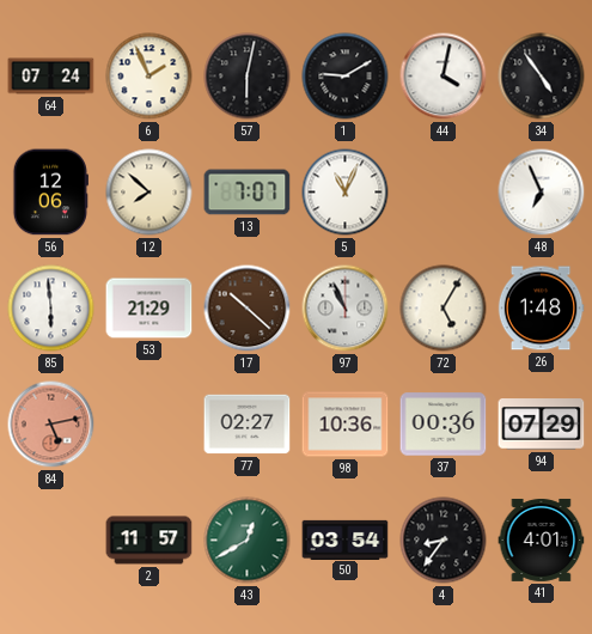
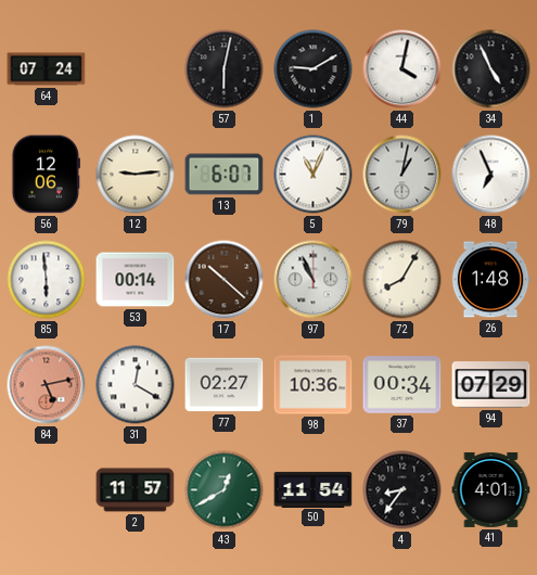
6: 1:56 -> none (149, 77)
34: 4:54 -> 4:56 (491, 69)
12: 7:52 -> 9:14 (136, 175)
13: 7:07 -> 6:07 (225, 175)
79: none -> 1:02 (402, 175)
53: 21:29 -> 00:14 (136, 280)
72: 5:05 -> 8:05 (402, 280)
31: none -> 12:20 (136, 385)
37: 00:36 -> 00:34 (402, 385)
50: 03:54 -> 11:54 (314, 489)
